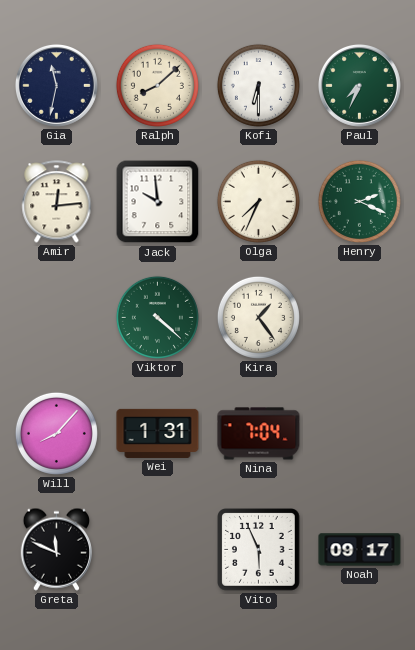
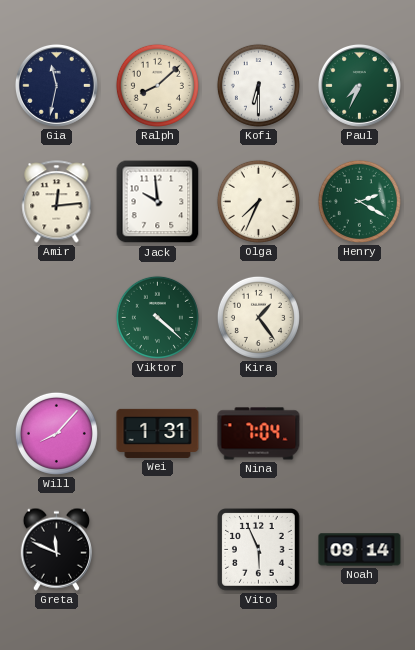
Henry: 2:19 -> 2:20 (359, 201)
Noah: 09:17 -> 09:14 (360, 550)
